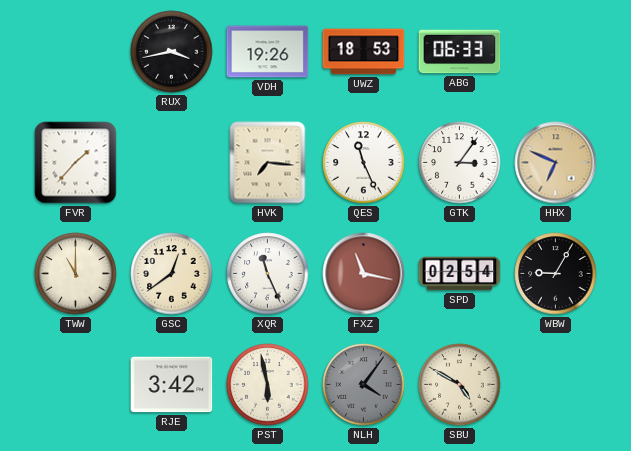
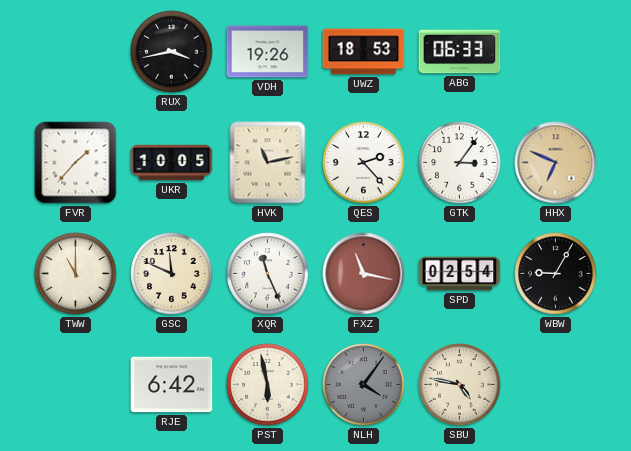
UKR: none -> 10:05 (172, 163)
HVK: 7:16 -> 11:13 (268, 163)
QES: 11:26 -> 2:23 (364, 163)
GSC: 12:39 -> 11:49 (172, 274)
RJE: 3:42 -> 6:42 (172, 385)
SBU: 4:50 -> 4:47 (460, 385)
